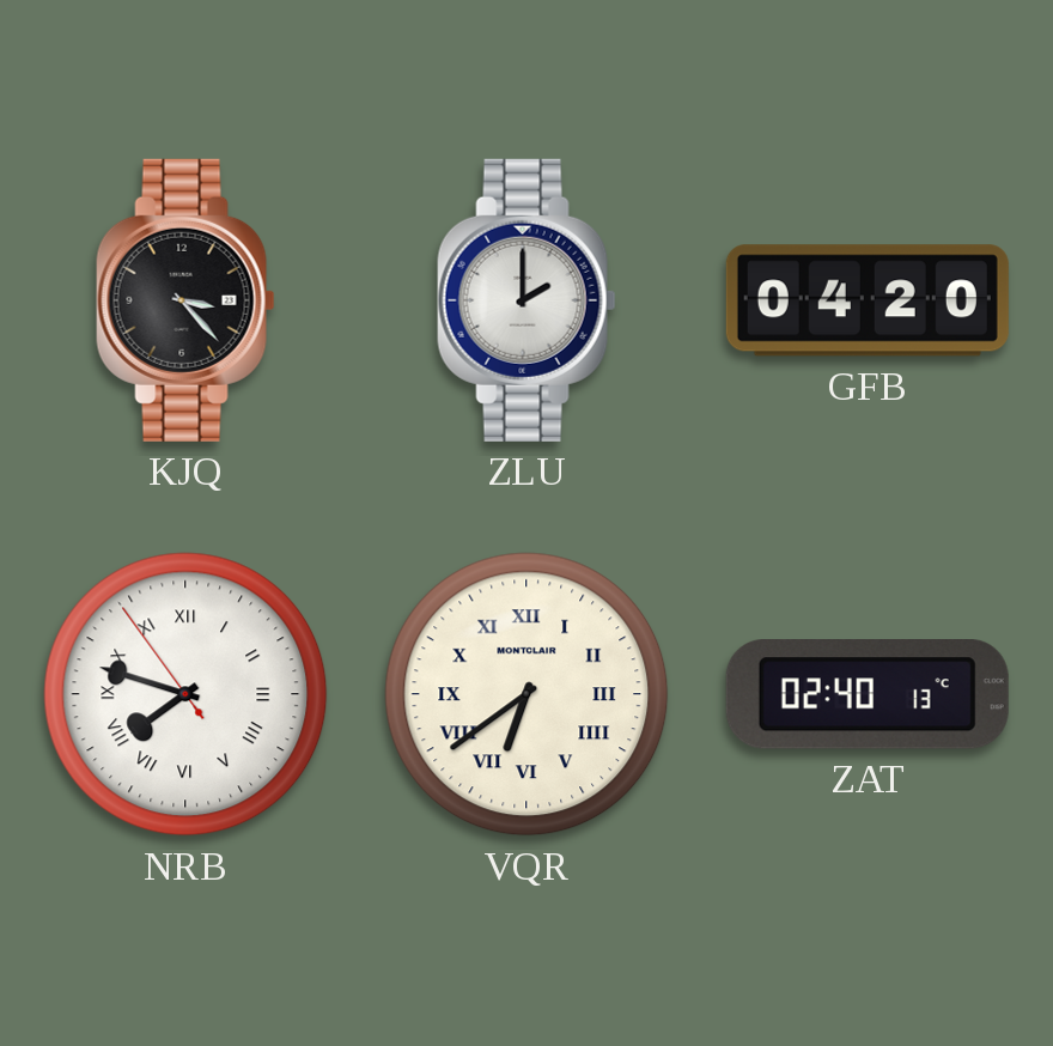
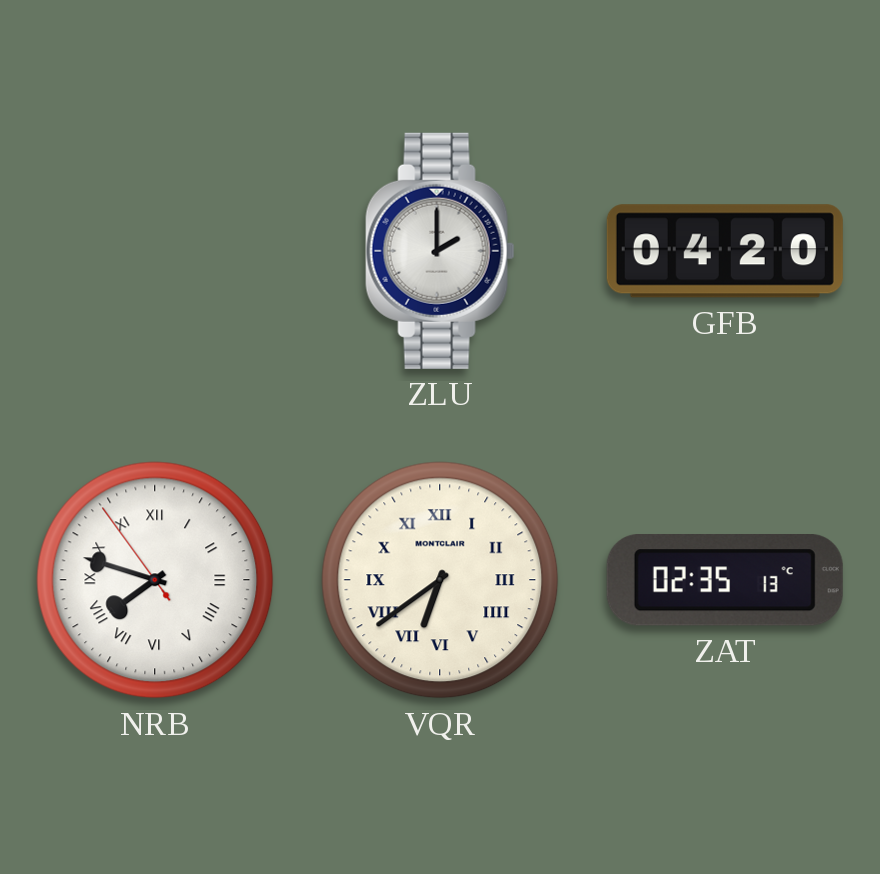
KJQ: 3:23 -> none (185, 300)
ZAT: 02:40 -> 02:35 (725, 581)
